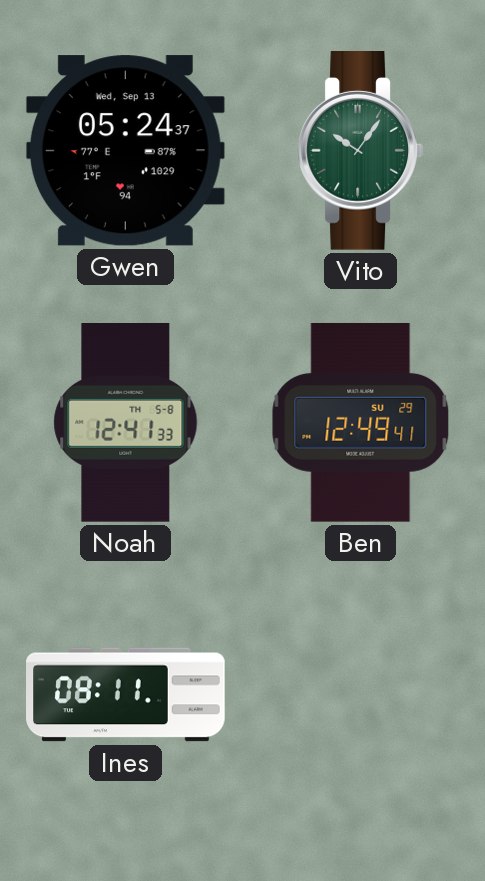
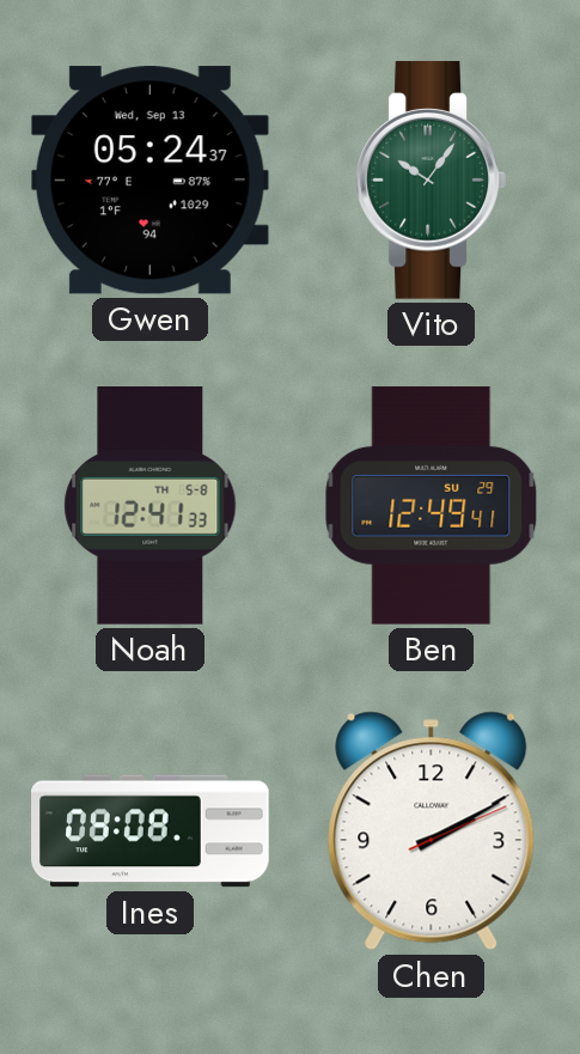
Ines: 08:11 -> 08:08 (151, 831)
Chen: none -> 2:10 (432, 831)
